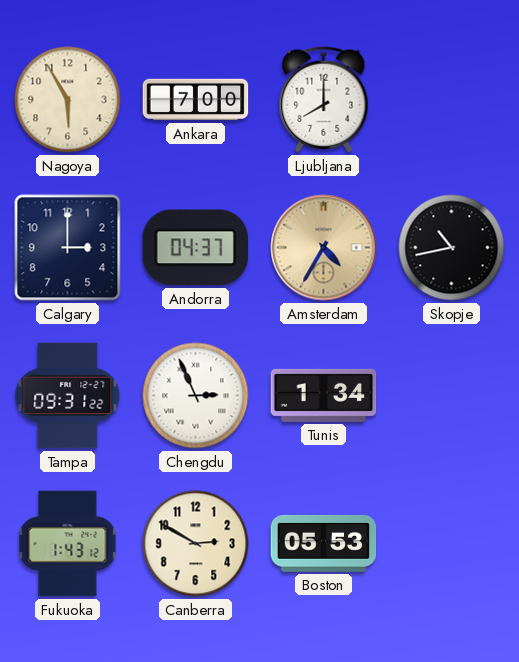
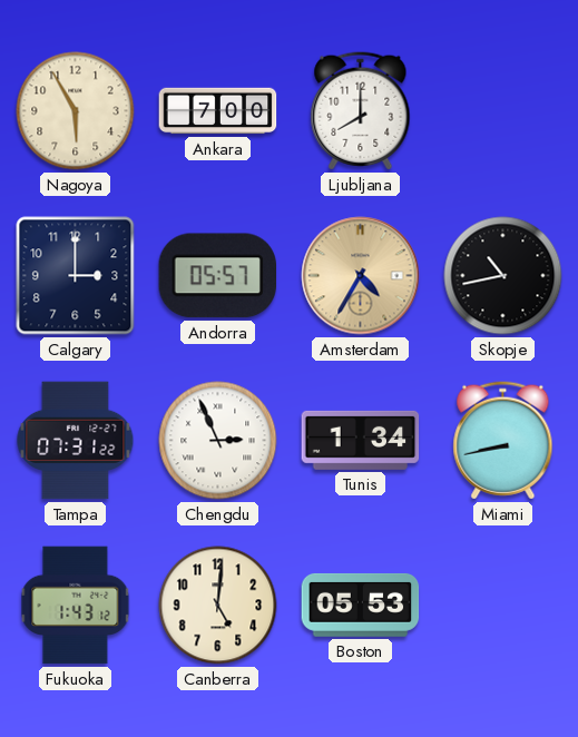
Andorra: 04:37 -> 05:57 (217, 276)
Tampa: 09:31 -> 07:31 (76, 441)
Miami: none -> 8:43 (503, 441)
Canberra: 2:50 -> 5:01 (218, 606)
